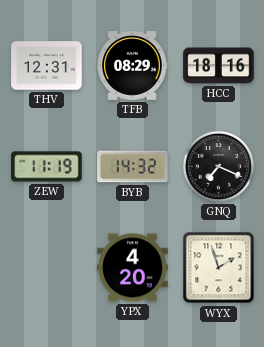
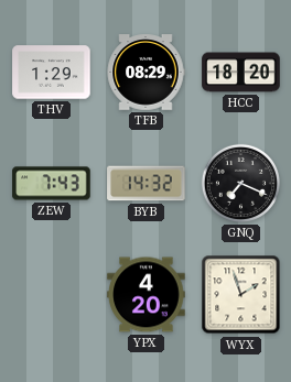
THV: 12:31 -> 1:29 (52, 73)
HCC: 18:16 -> 18:20 (241, 73)
ZEW: 11:19 -> 7:43 (52, 184)
